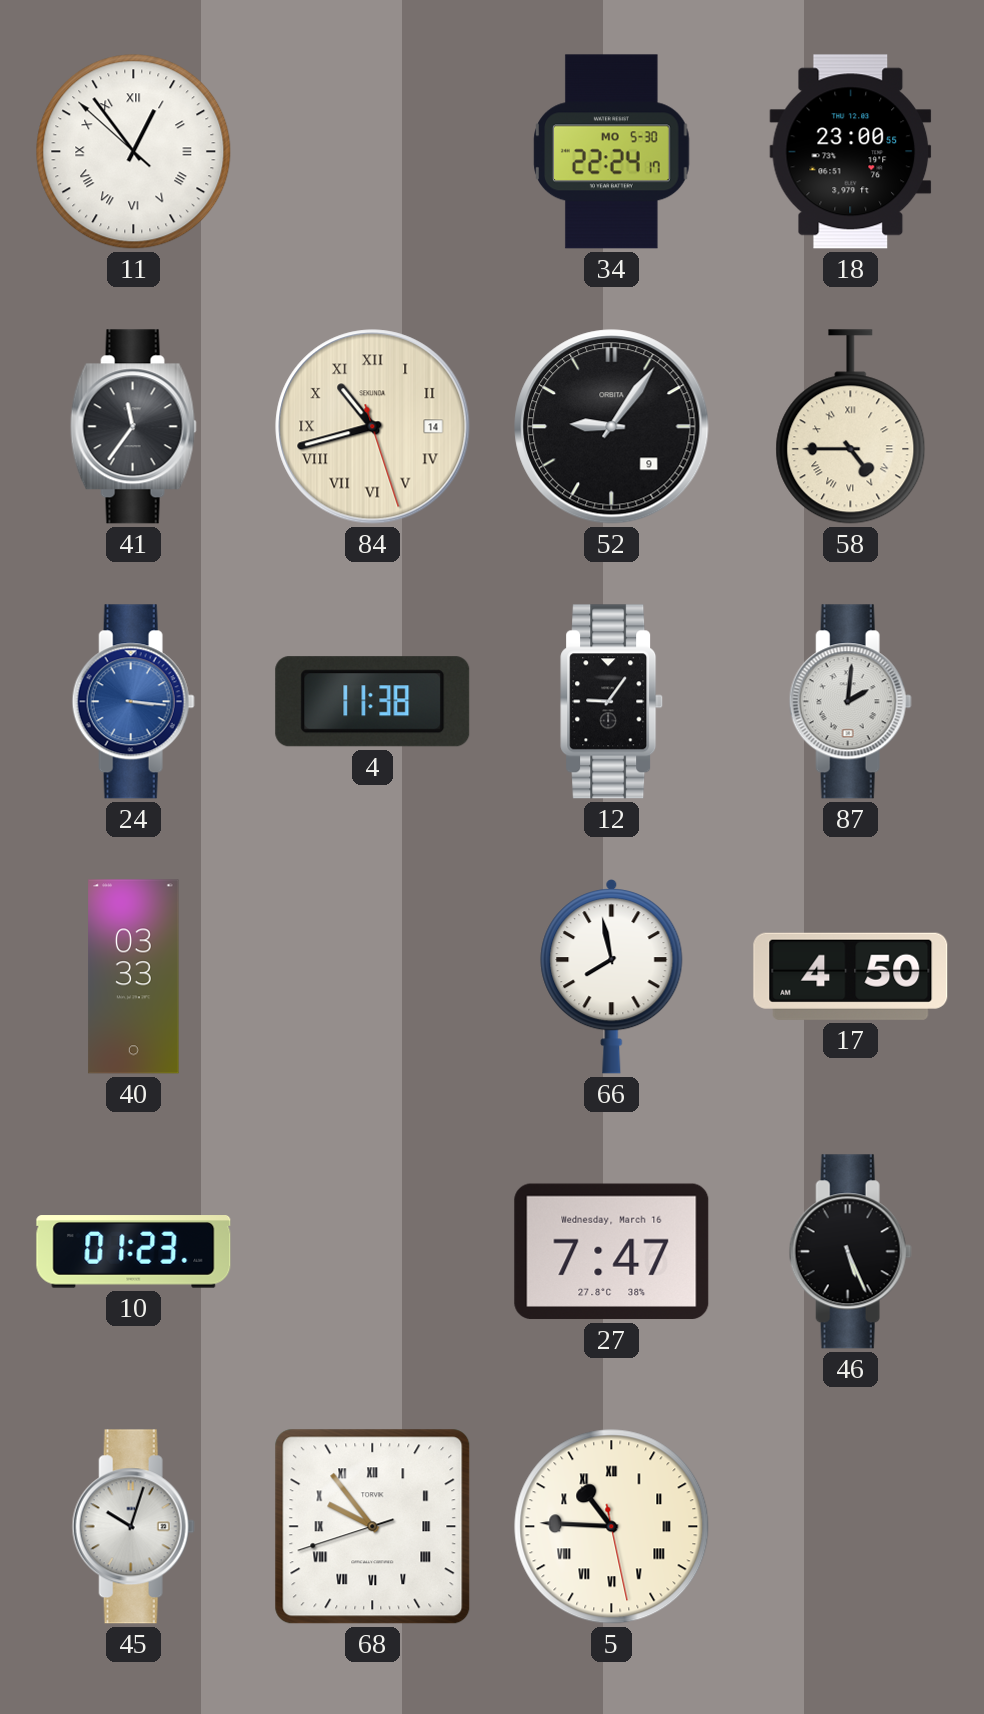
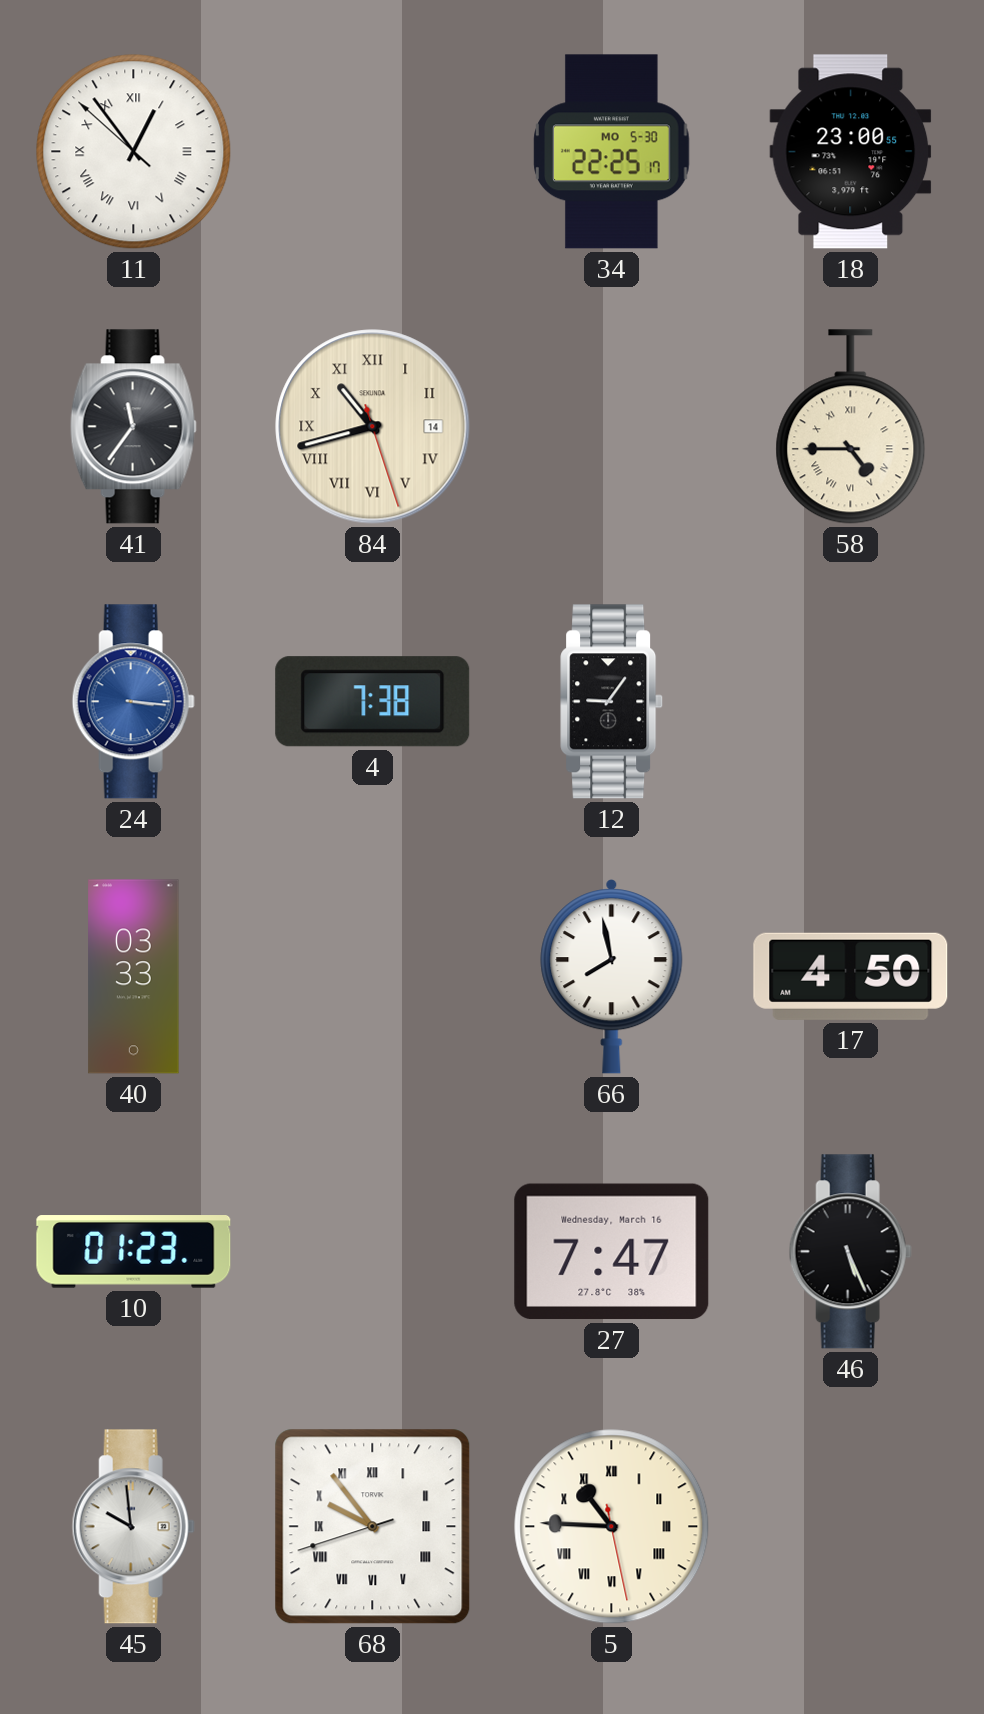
34: 22:24 -> 22:25 (612, 152)
52: 9:06 -> none (612, 427)
4: 11:38 -> 7:38 (373, 702)
87: 2:01 -> none (850, 702)
45: 10:03 -> 9:59 (133, 1527)
